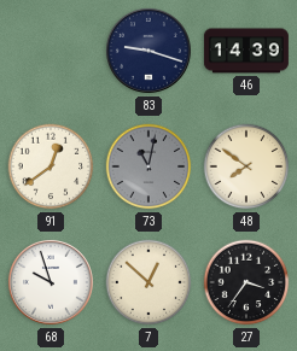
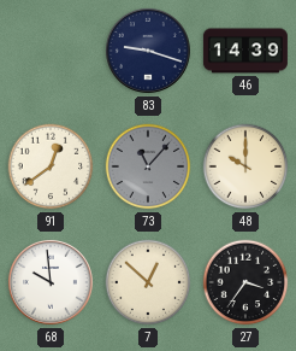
73: 11:02 -> 11:07 (148, 166)
48: 7:51 -> 10:00 (245, 166)
68: 9:57 -> 9:59 (51, 282)
